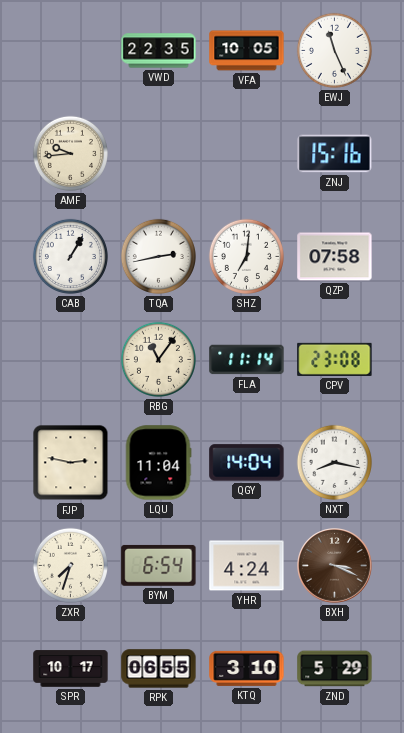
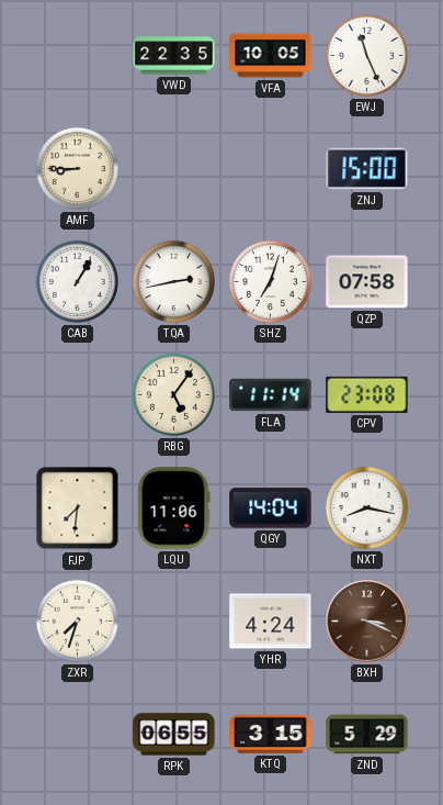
AMF: 9:44 -> 8:45 (77, 168)
ZNJ: 15:16 -> 15:00 (367, 169)
SHZ: 7:01 -> 7:03 (270, 281)
RBG: 11:06 -> 5:06 (173, 394)
FJP: 2:47 -> 7:31 (78, 508)
LQU: 11:04 -> 11:06 (173, 508)
BYM: 6:54 -> none (159, 565)
SPR: 10:17 -> none (71, 669)
KTQ: 3:10 -> 3:15 (271, 734)
